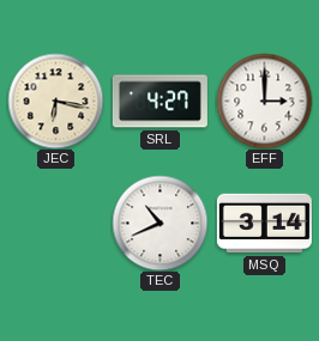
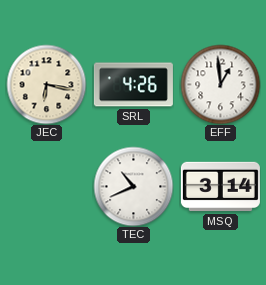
SRL: 4:27 -> 4:26 (133, 85)
EFF: 3:00 -> 12:59 (220, 84)
